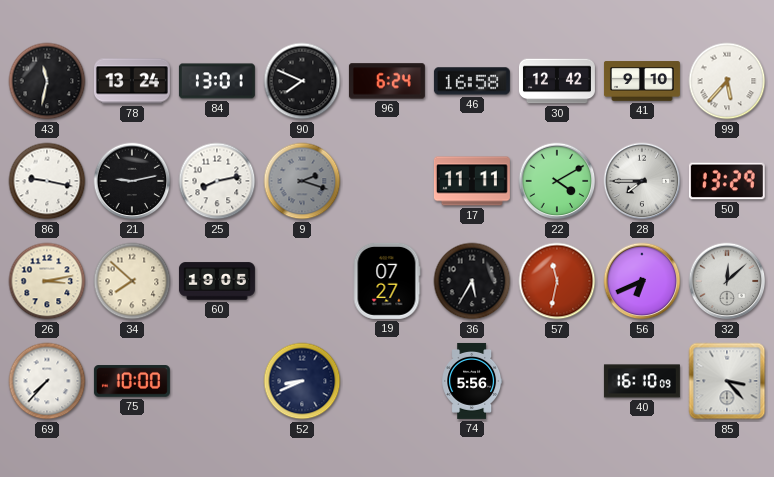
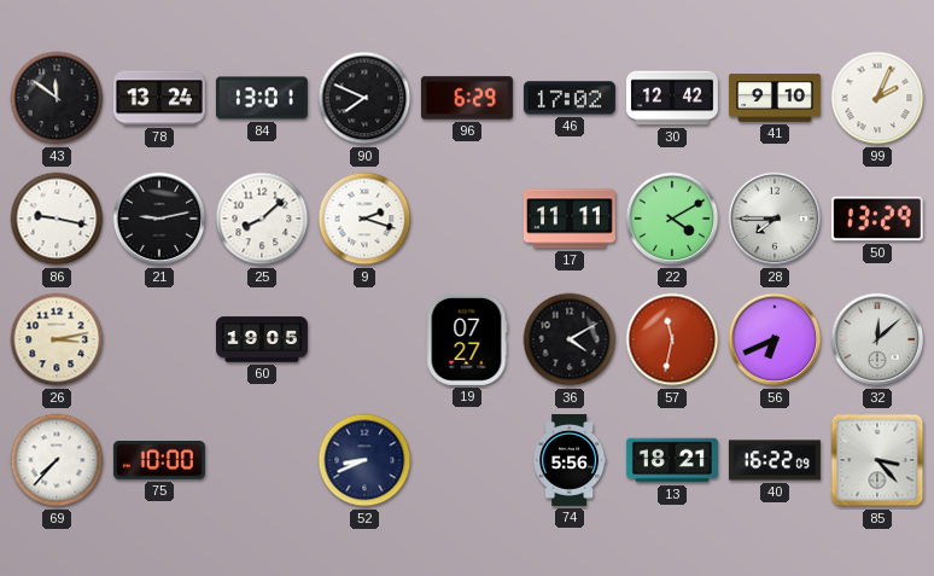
43: 11:32 -> 11:51 (57, 98)
96: 6:24 -> 6:29 (467, 98)
46: 16:58 -> 17:02 (570, 98)
99: 5:37 -> 2:04 (877, 98)
25: 8:13 -> 8:08 (262, 219)
9 dial: grey -> white (364, 219)
34: 7:52 -> none (132, 281)
36: 5:35 -> 4:10 (570, 339)
13: none -> 18:21 (672, 460)
40: 16:10 -> 16:22 (775, 460)
